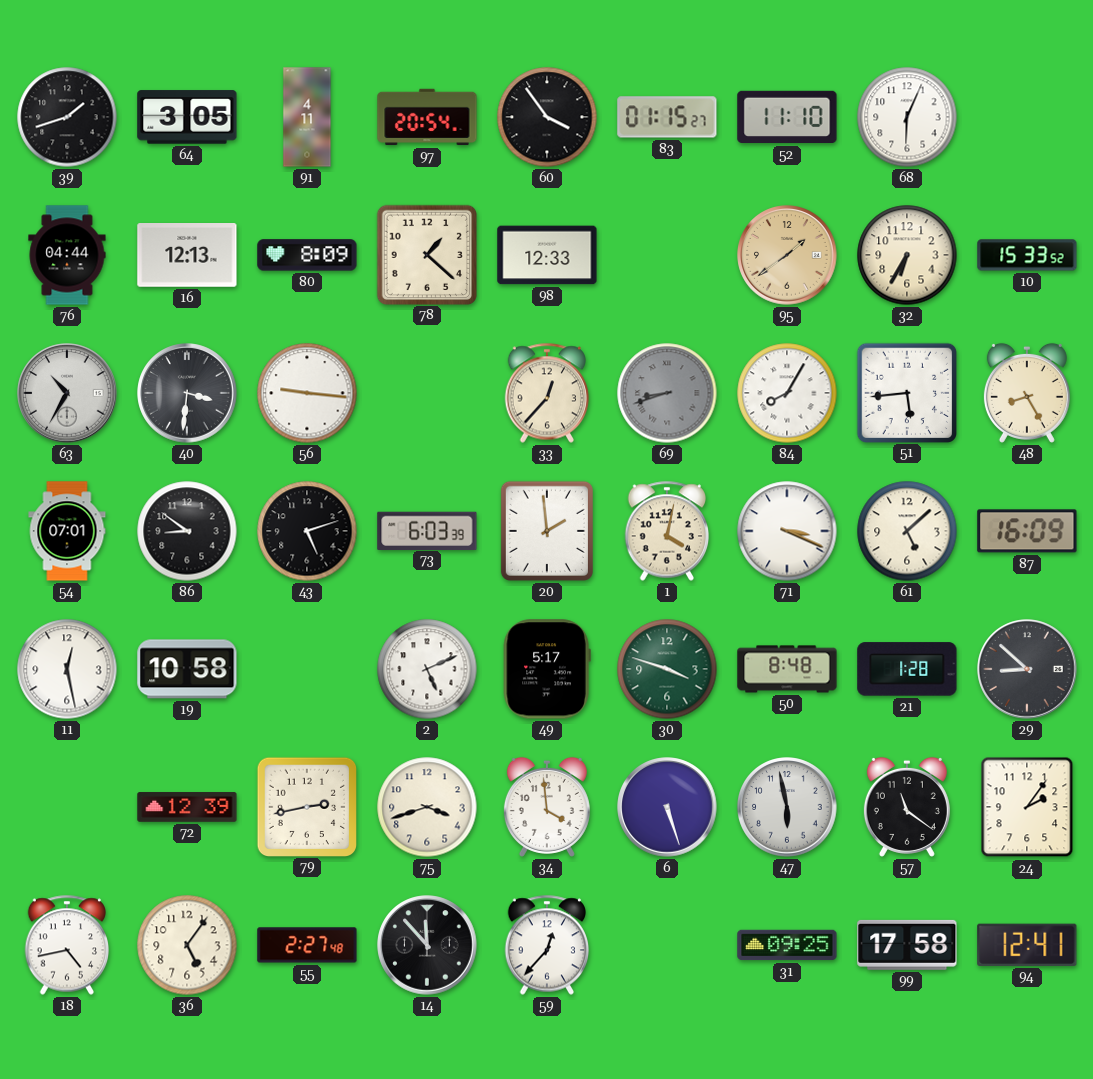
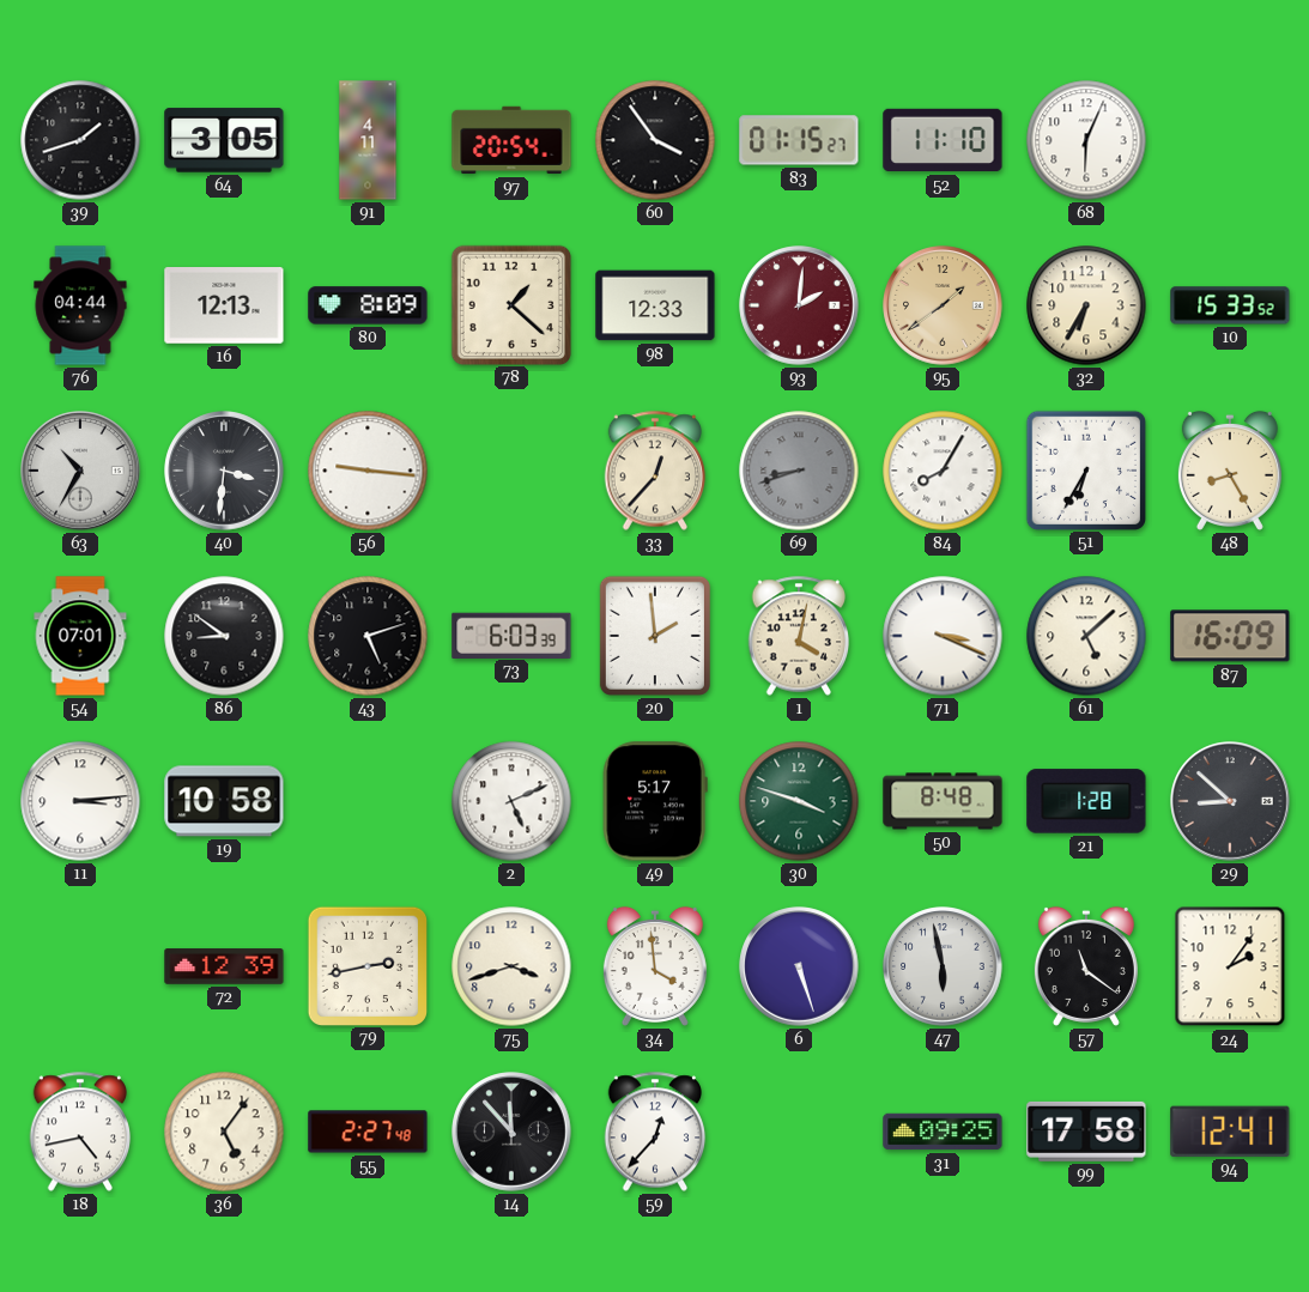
93: none -> 2:01 (799, 305)
51: 5:44 -> 6:35 (1085, 469)
11: 12:28 -> 3:14 (80, 801)
